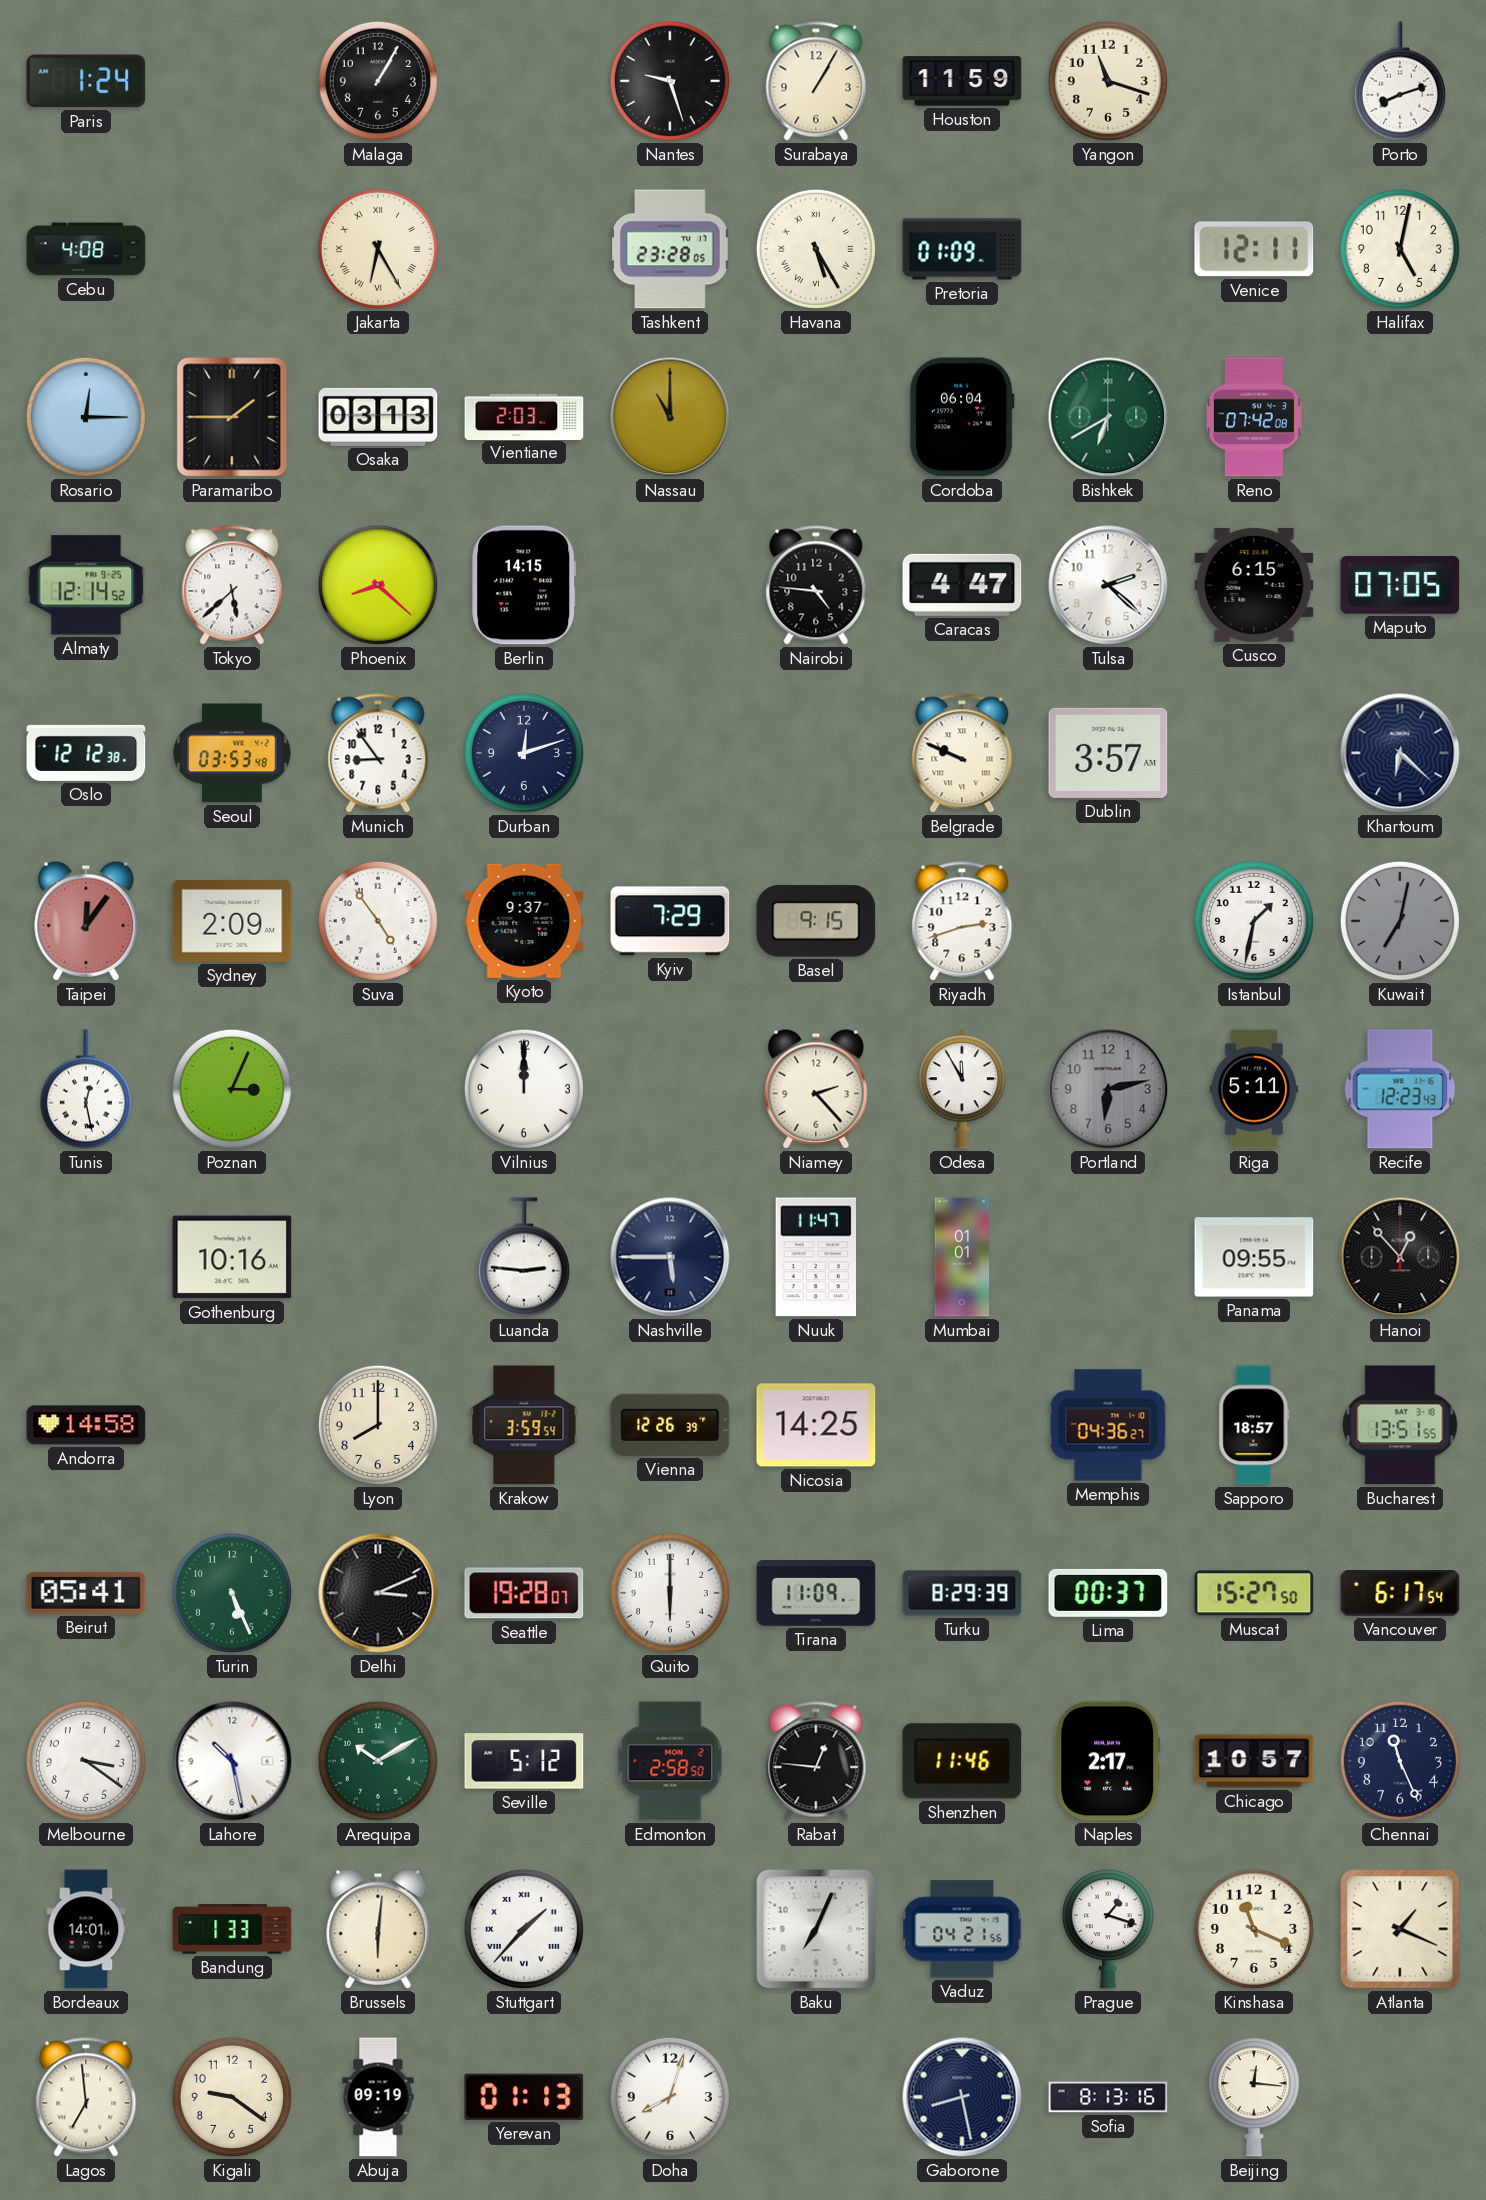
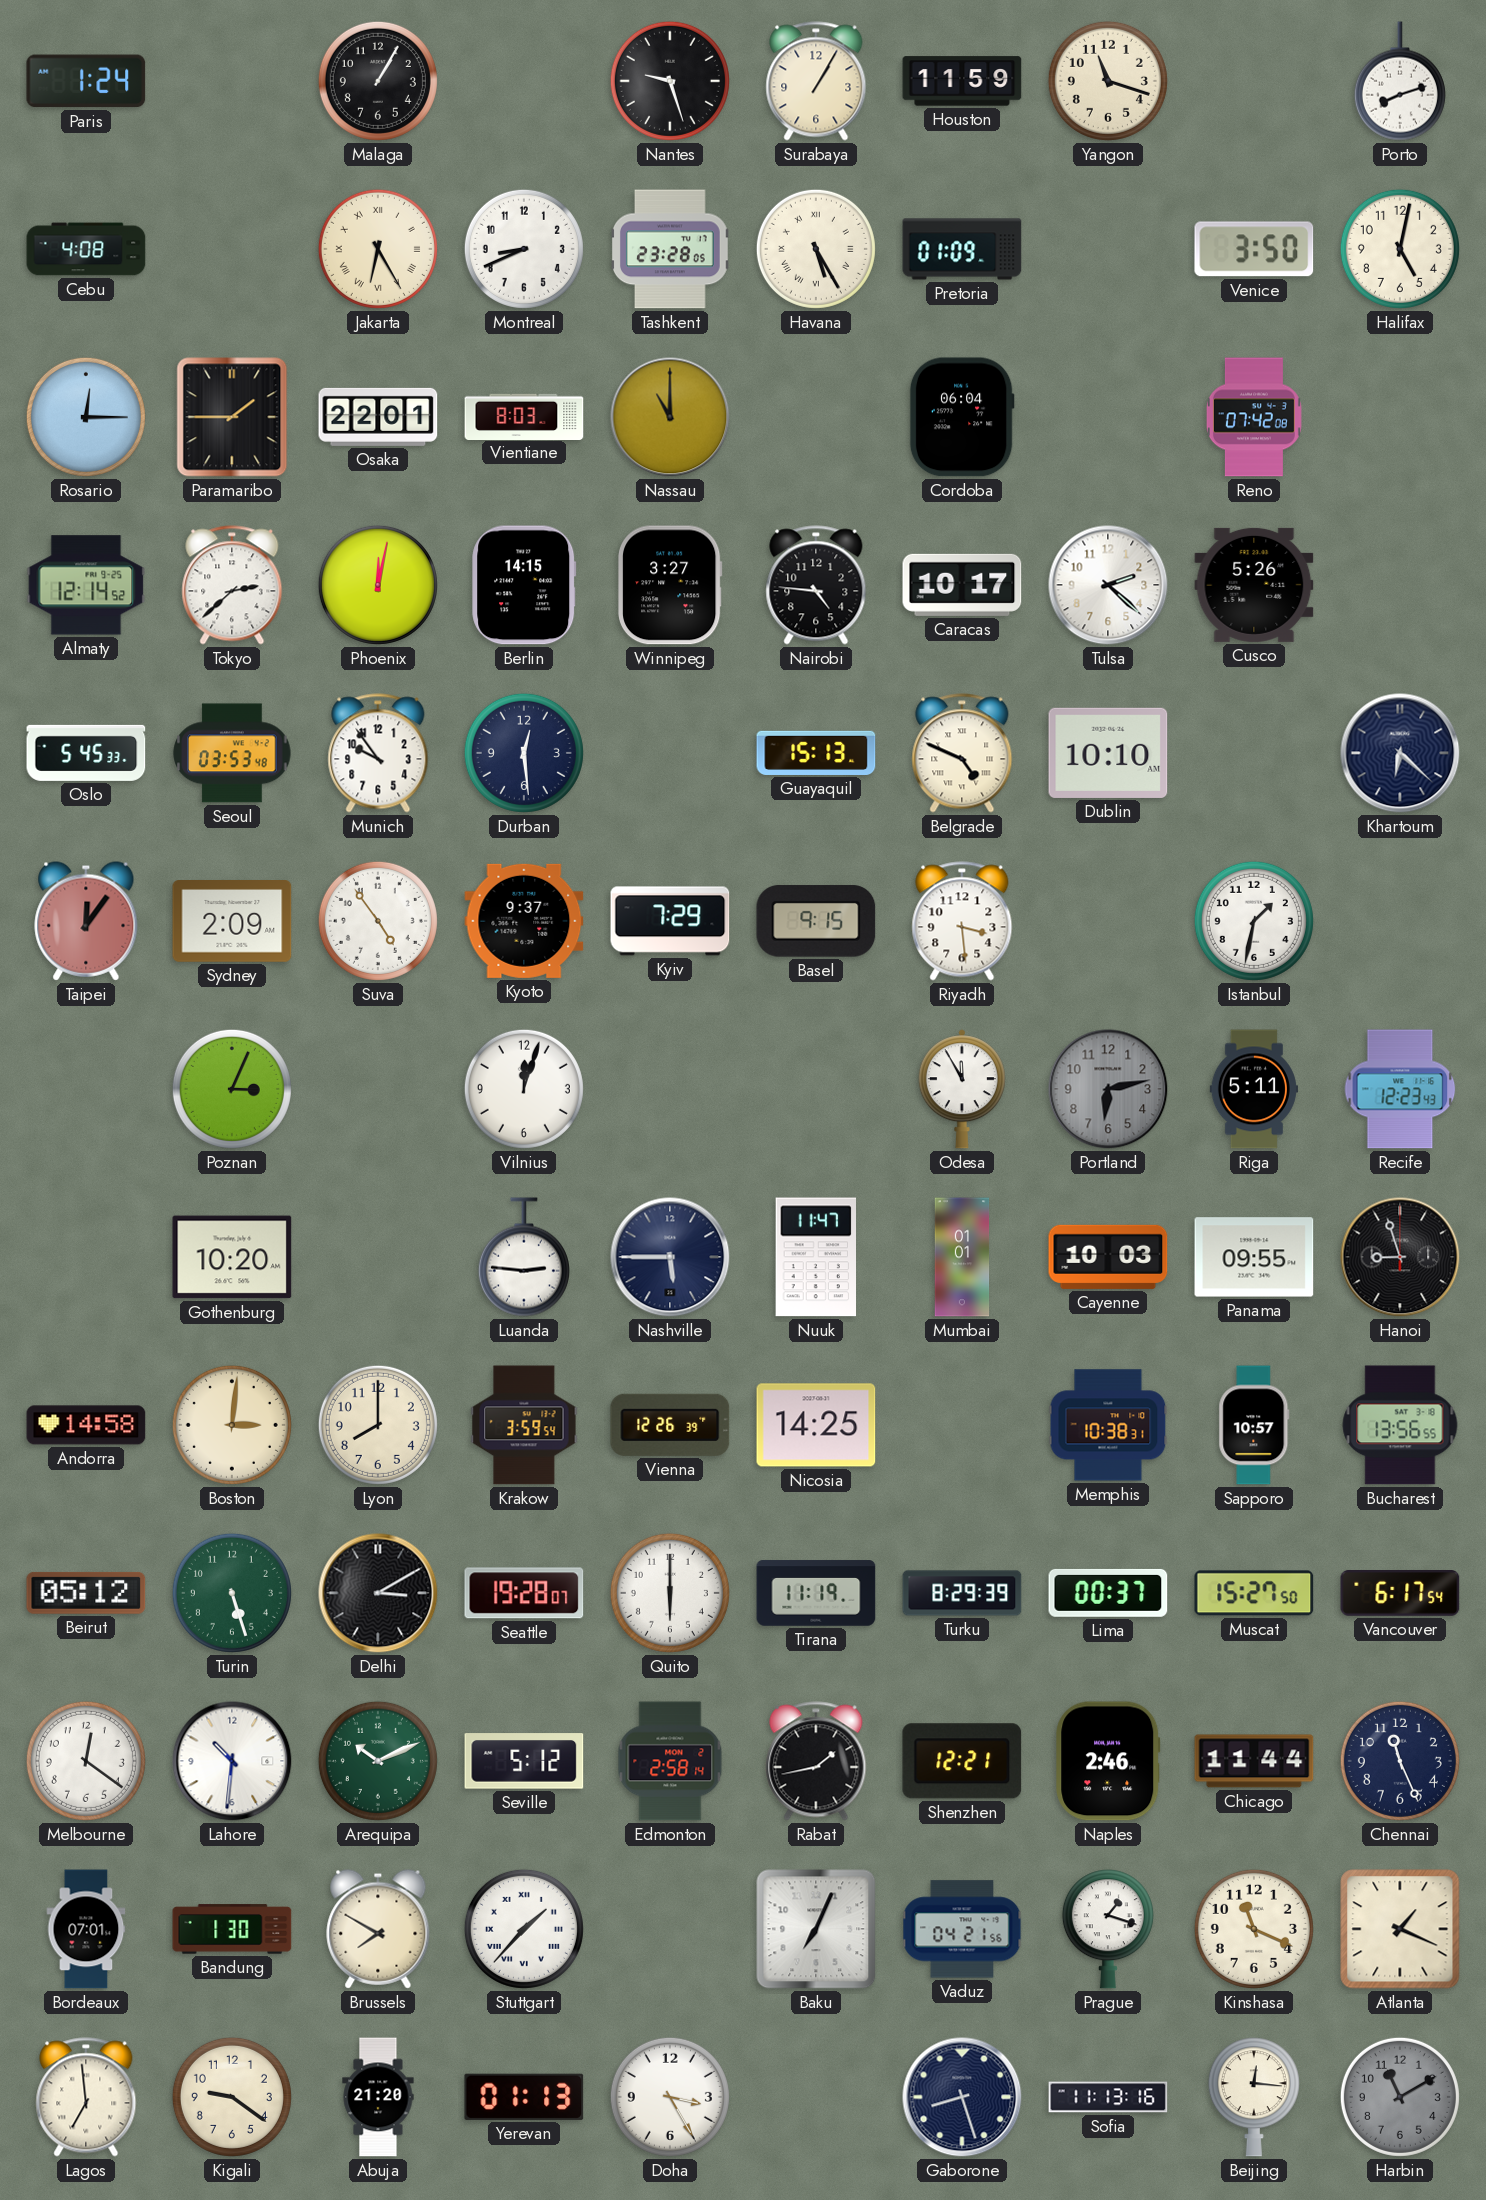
Montreal: none -> 8:41 (524, 249)
Venice: 12:11 -> 3:50 (1254, 249)
Osaka: 03:13 -> 22:01 (378, 417)
Vientiane: 2:03 -> 8:03 (524, 416)
Bishkek: 6:40 -> none (1108, 417)
Tokyo: 5:38 -> 2:38 (232, 585)
Phoenix: 8:22 -> 12:02 (378, 585)
Winnipeg: none -> 3:27 (670, 585)
Caracas: 4:47 -> 10:17 (962, 585)
Cusco: 6:15 -> 5:26 (1254, 585)
Maputo: 07:05 -> none (1400, 585)
Oslo: 12:12 -> 5:45 (86, 753)
Munich: 8:54 -> 9:54 (378, 753)
Durban: 12:12 -> 12:29 (524, 753)
Guayaquil: none -> 15:13 (816, 753)
Belgrade: 9:49 -> 4:49 (962, 753)
Dublin: 3:57 -> 10:10 (1108, 753)
Riyadh: 2:42 -> 3:29 (962, 921)
Kuwait: 7:02 -> none (1400, 921)
Tunis: 12:28 -> none (86, 1089)
Vilnius: 12:00 -> 12:03 (524, 1089)
Niamey: 2:23 -> none (816, 1089)
Gothenburg: 10:16 -> 10:20 (232, 1257)
Cayenne: none -> 10:03 (1108, 1257)
Hanoi: 12:53 -> 8:57 (1400, 1257)
Boston: none -> 3:01 (232, 1425)
Memphis: 04:36 -> 10:38 (1108, 1425)
Sapporo: 18:57 -> 10:57 (1254, 1425)
Bucharest: 13:51 -> 13:56 (1400, 1425)
Beirut: 05:41 -> 05:12 (86, 1593)
Turin: 5:26 -> 5:27 (232, 1593)
Delhi: 3:11 -> 3:10 (378, 1593)
Tirana: 11:09 -> 11:19 (816, 1593)
Melbourne: 3:21 -> 12:21 (86, 1761)
Lahore: 10:28 -> 10:31 (232, 1761)
Arequipa: 10:10 -> 10:11 (378, 1761)
Edmonton: 2:58:50 -> 2:58:14 (670, 1761)
Rabat: 12:46 -> 1:43 (816, 1761)
Shenzhen: 11:46 -> 12:21 (962, 1761)
Naples: 2:17 -> 2:46 (1108, 1761)
Chicago: 10:57 -> 11:44 (1254, 1761)
Bordeaux: 14:01 -> 07:01 (86, 1929)
Bandung: 1:33 -> 1:30 (232, 1929)
Brussels: 6:01 -> 7:50 (378, 1929)
Abuja: 09:19 -> 21:20 (378, 2097)
Doha: 8:03 -> 3:25 (670, 2097)
Gaborone: 8:28 -> 8:27 (962, 2097)
Sofia: 8:13 -> 11:13 (1108, 2097)
Harbin: none -> 11:10 (1400, 2097)
